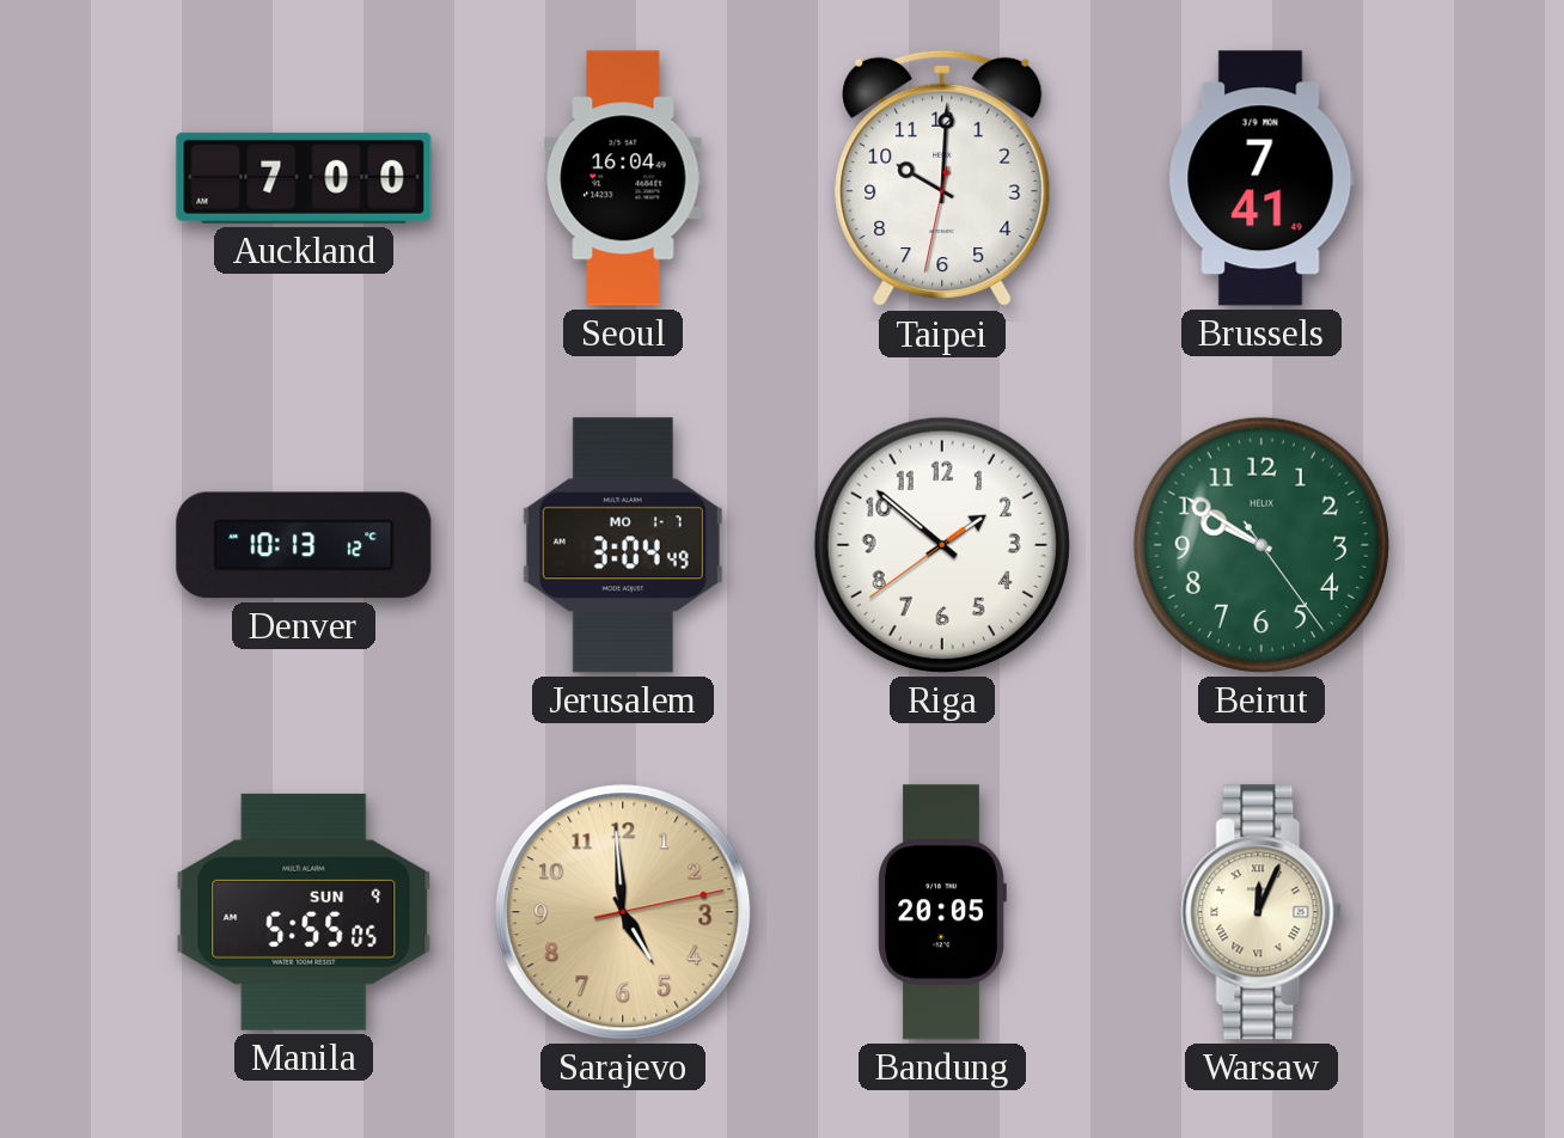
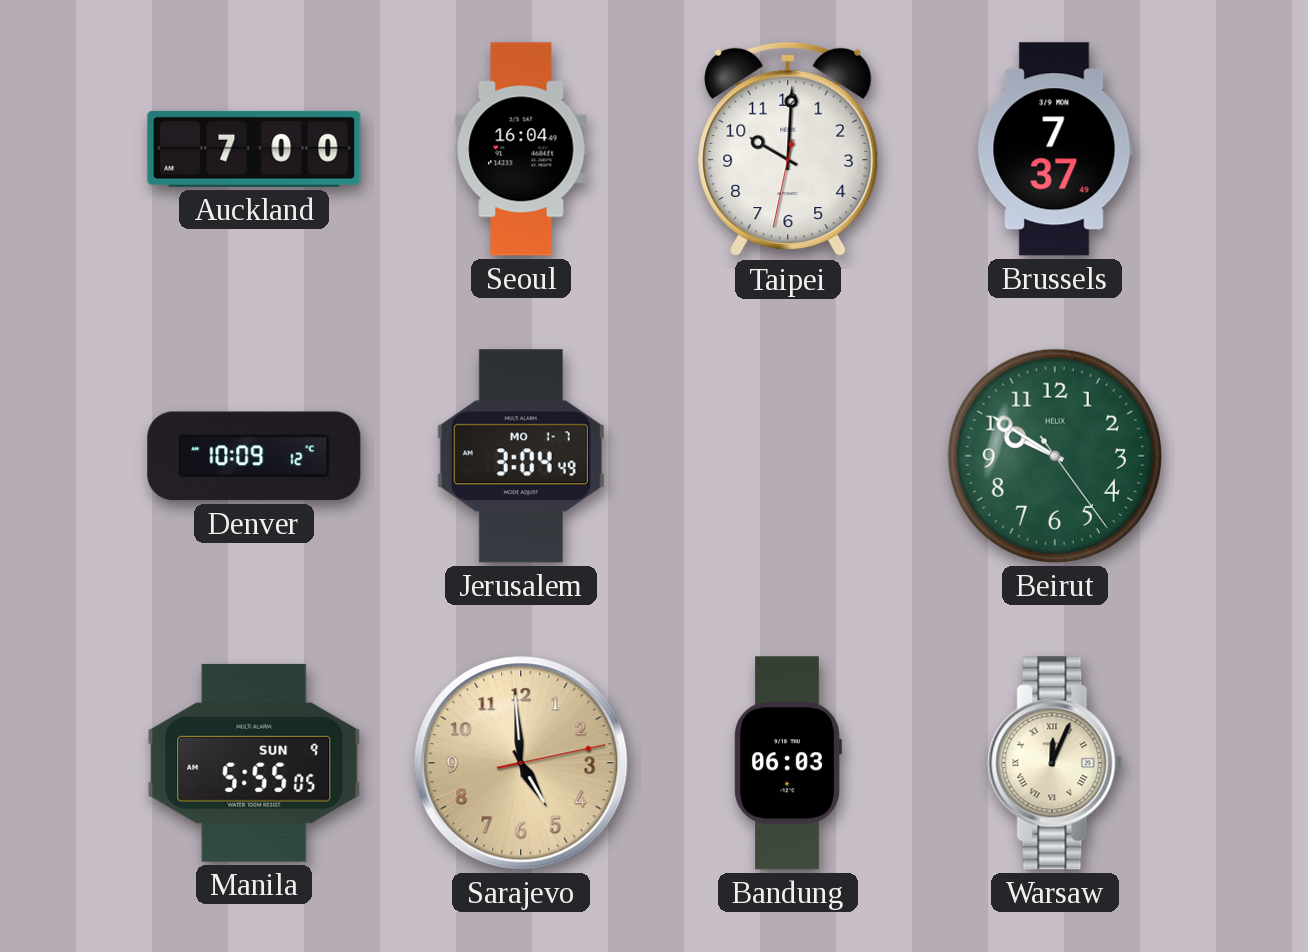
Brussels: 7:41 -> 7:37 (1055, 149)
Denver: 10:13 -> 10:09 (254, 456)
Riga: 1:51 -> none (942, 545)
Bandung: 20:05 -> 06:03 (788, 763)
